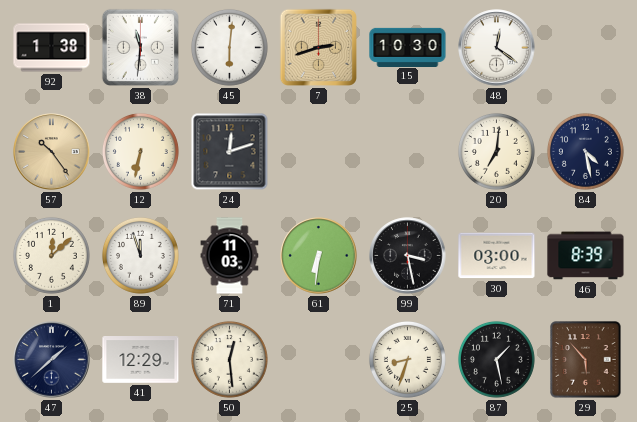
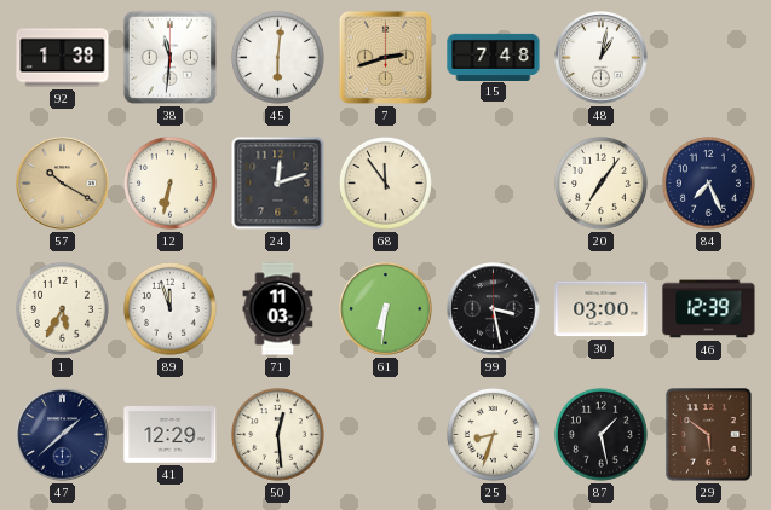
15: 10:30 -> 7:48 (494, 57)
48: 12:21 -> 1:02 (602, 58)
57: 10:24 -> 10:20 (63, 184)
68: none -> 11:54 (385, 182)
20: 7:01 -> 7:06 (600, 182)
84: 4:28 -> 7:26 (708, 182)
1: 12:08 -> 5:35 (62, 308)
46: 8:39 -> 12:39 (709, 309)
29: 5:53 -> 5:51 (709, 435)
